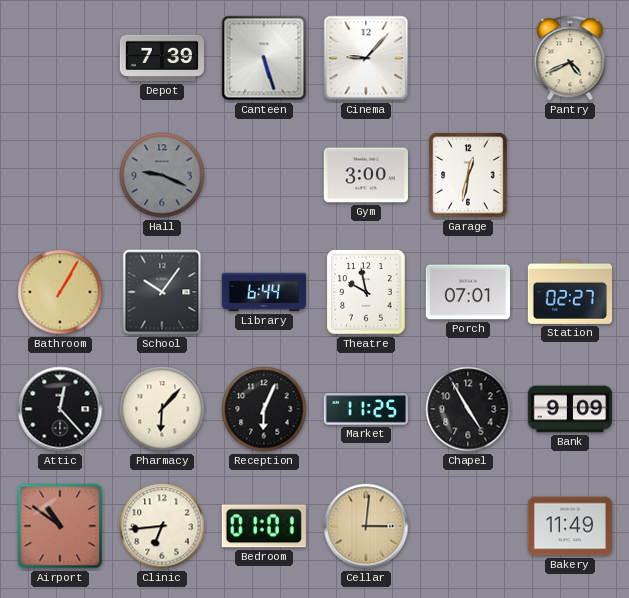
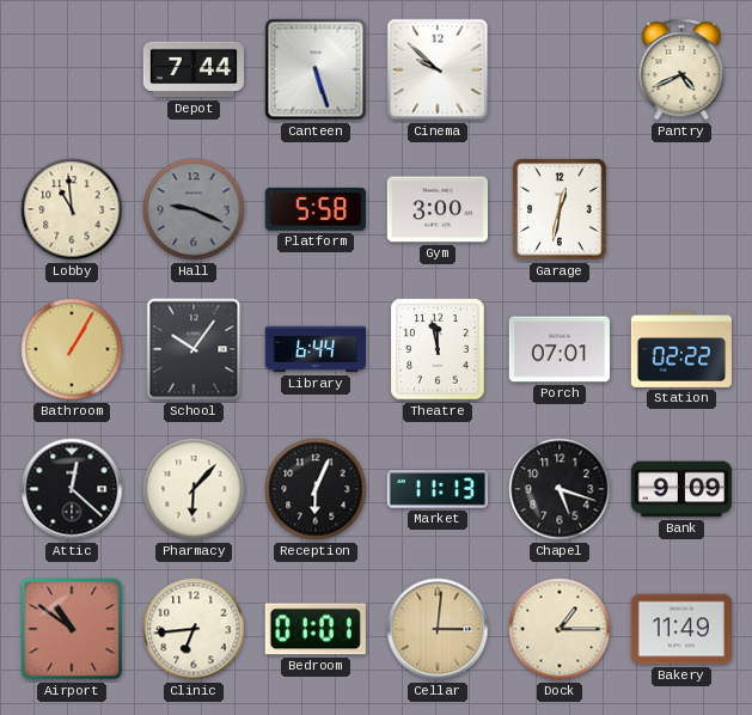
Depot: 7:39 -> 7:44 (192, 69)
Cinema: 9:07 -> 9:52 (438, 69)
Lobby: none -> 10:59 (72, 209)
Platform: none -> 5:58 (316, 209)
Theatre: 9:58 -> 11:58 (438, 349)
Station: 02:27 -> 02:22 (680, 349)
Attic: 12:23 -> 12:22 (72, 489)
Market: 11:25 -> 11:13 (436, 489)
Chapel: 4:55 -> 5:18 (560, 489)
Dock: none -> 1:15 (560, 629)
